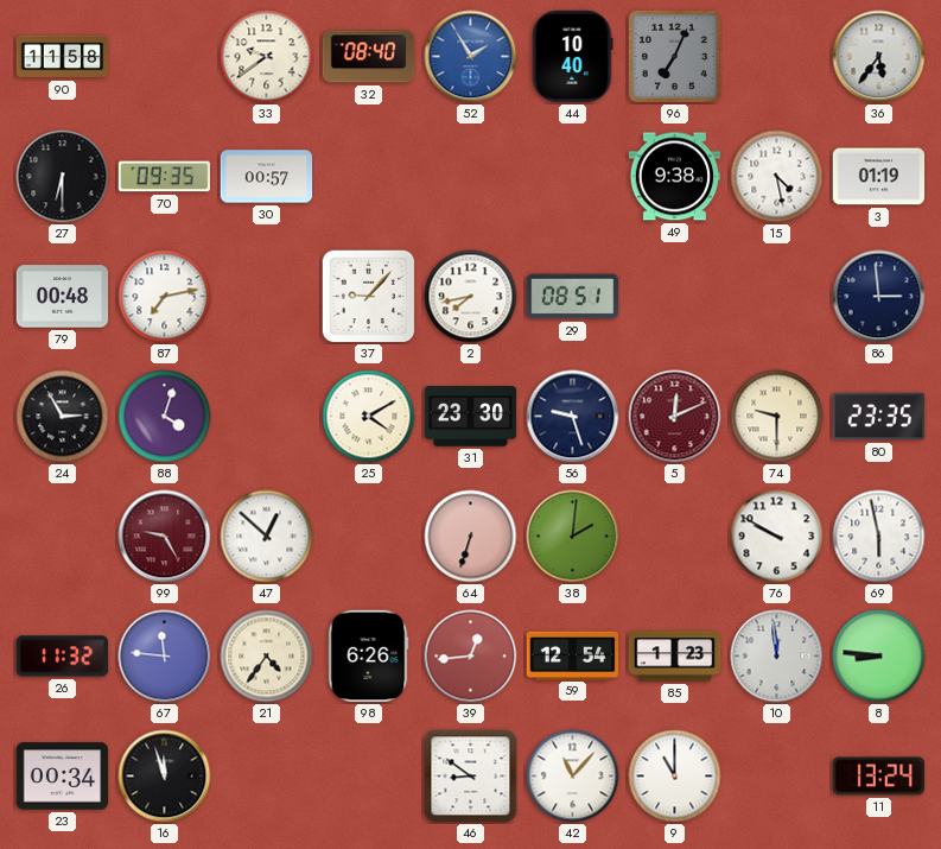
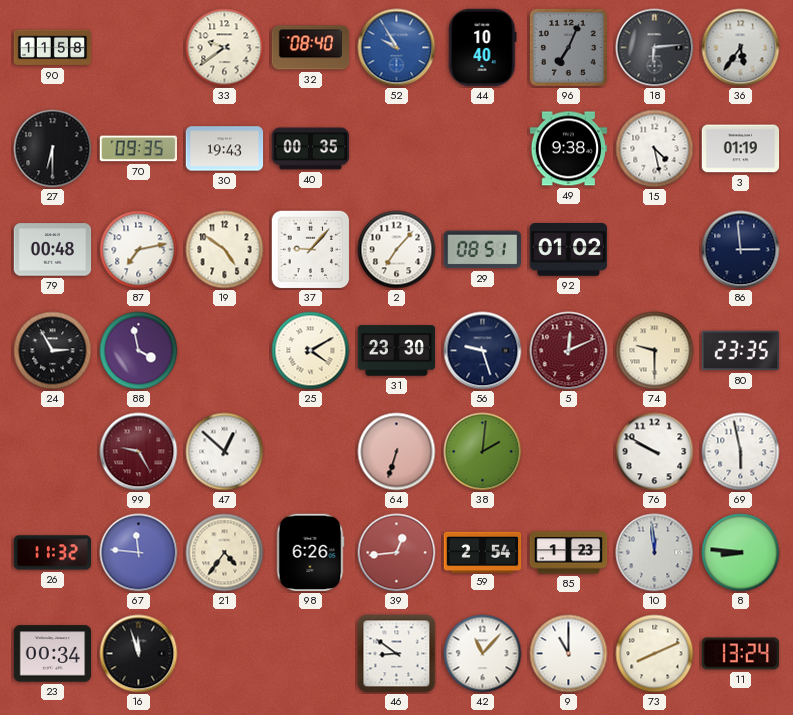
52: 1:55 -> 9:55 (397, 48)
18: none -> 6:14 (655, 48)
30: 00:57 -> 19:43 (225, 149)
40: none -> 00:35 (311, 149)
19: none -> 4:51 (225, 250)
2: 7:43 -> 7:07 (397, 250)
92: none -> 01:02 (569, 250)
88: 4:03 -> 3:58 (139, 351)
59: 12:54 -> 2:54 (483, 552)
73: none -> 8:11 (655, 654)
